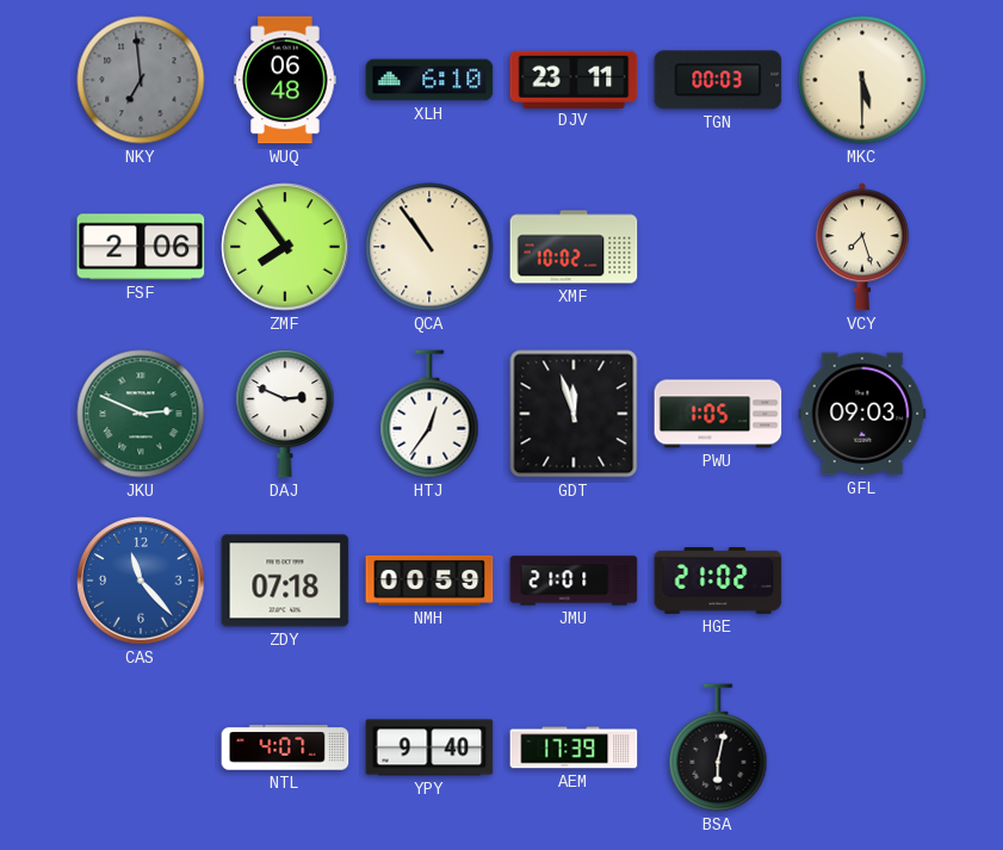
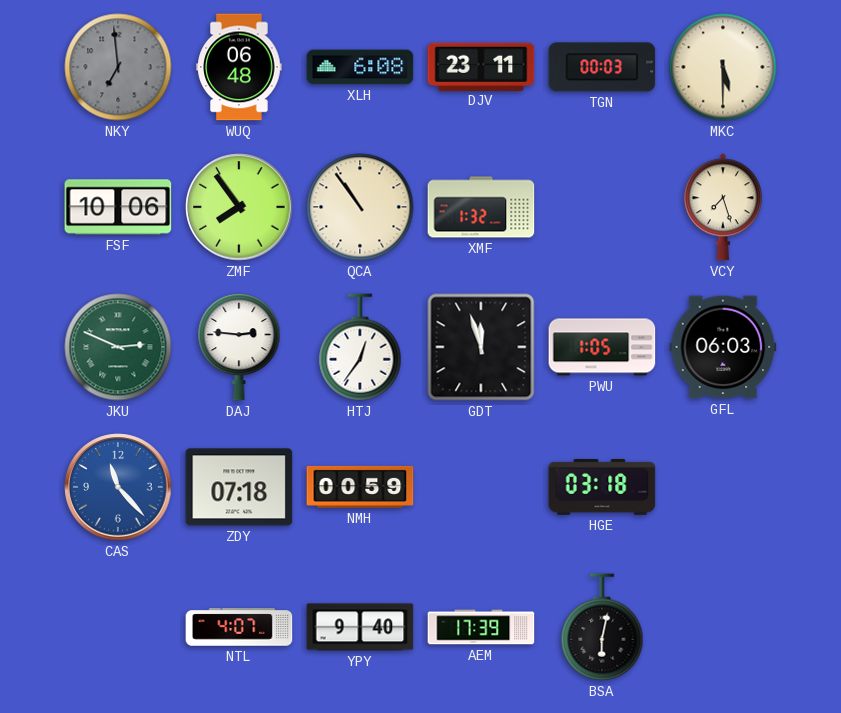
XLH: 6:10 -> 6:08 (360, 67)
FSF: 2:06 -> 10:06 (118, 207)
XMF: 10:02 -> 1:32 (481, 207)
DAJ: 2:49 -> 2:46 (239, 348)
GFL: 09:03 -> 06:03 (723, 347)
JMU: 21:01 -> none (574, 581)
HGE: 21:02 -> 03:18 (602, 488)
